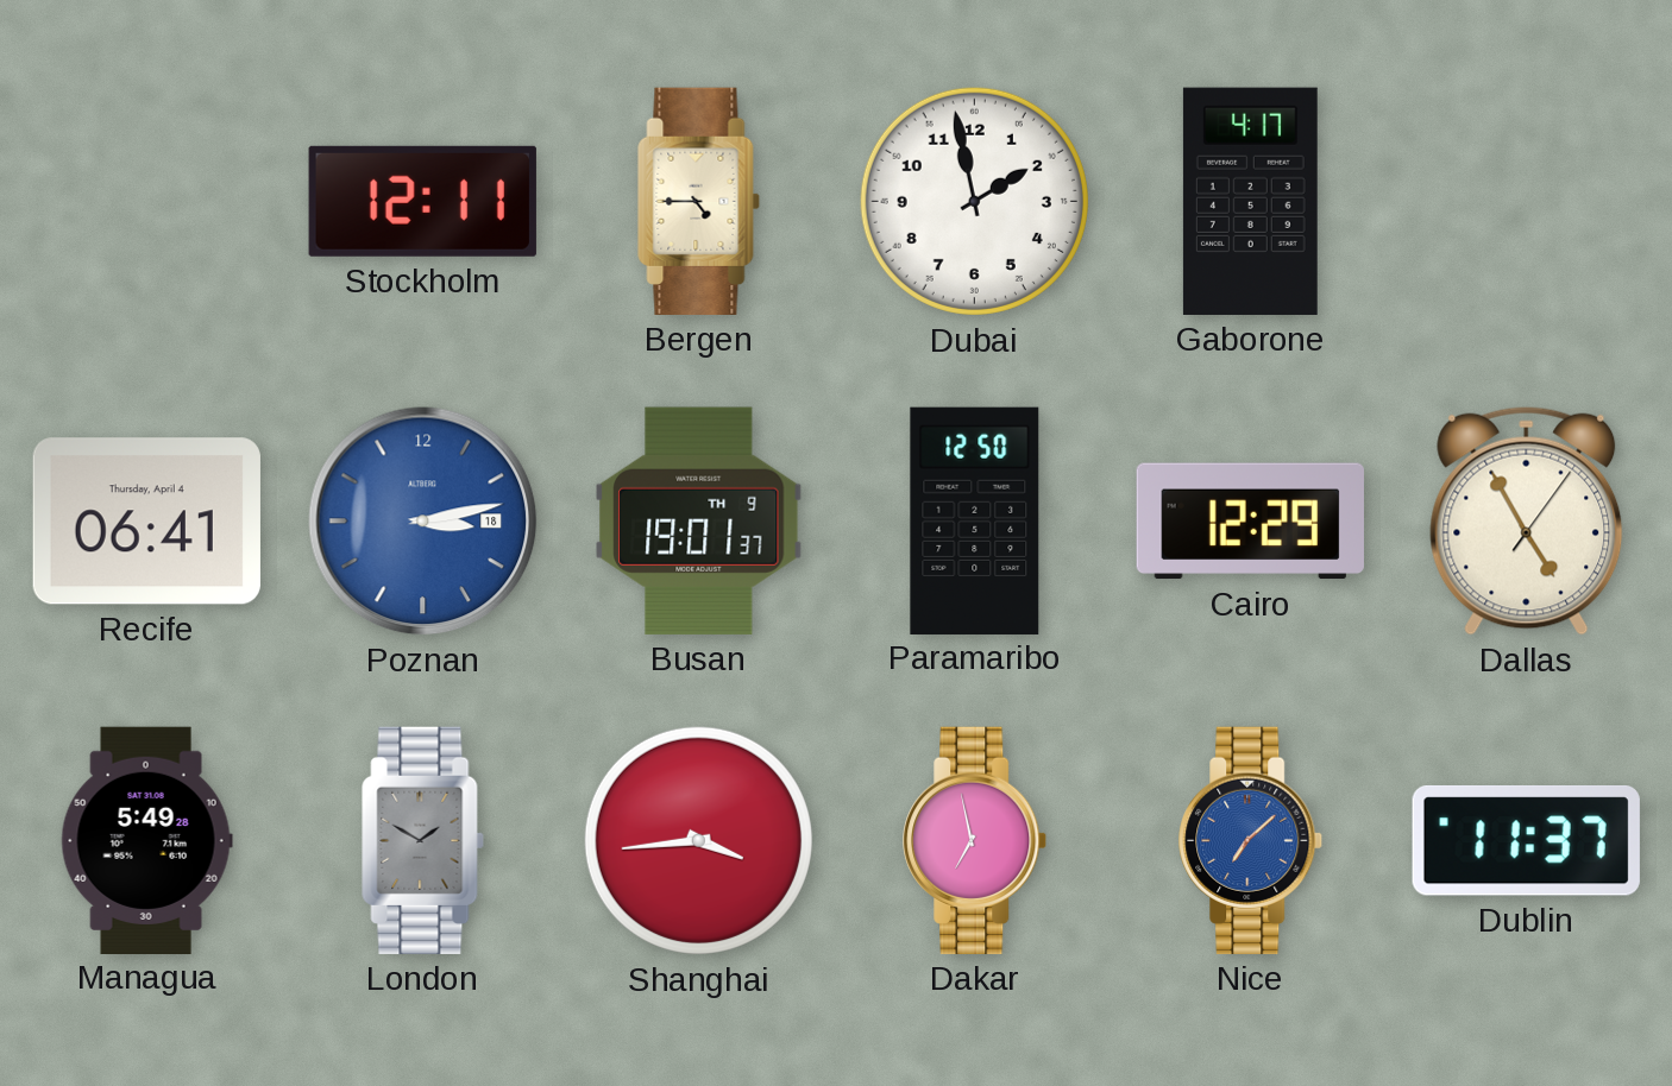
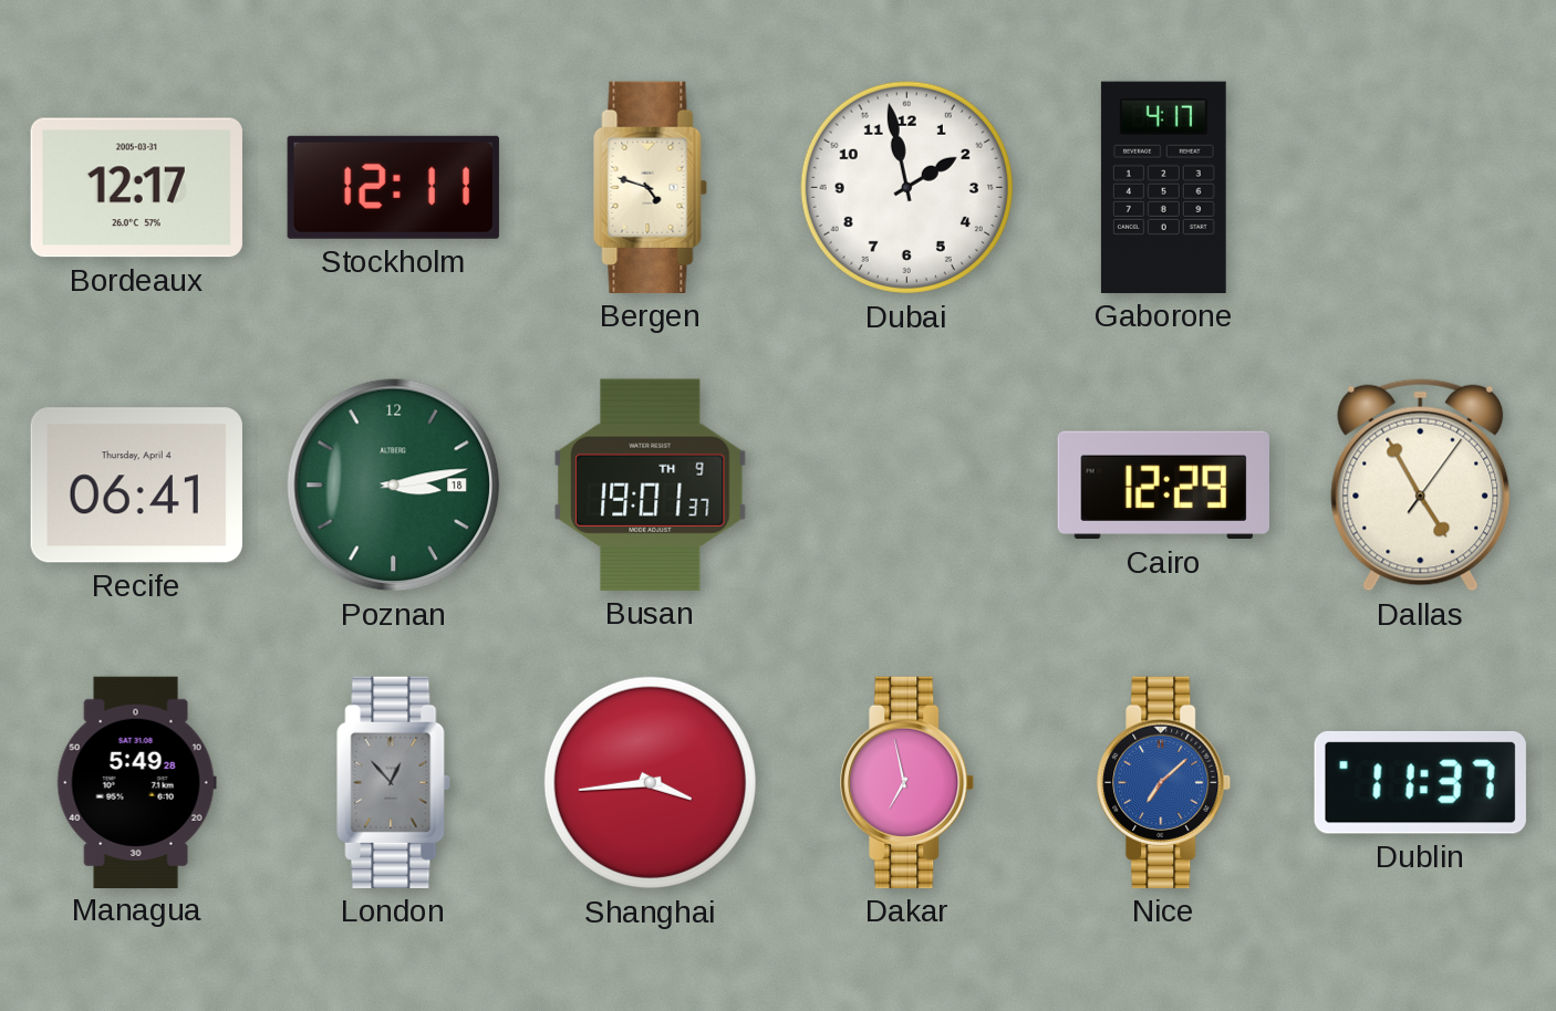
Bordeaux: none -> 12:17 (136, 188)
Bergen: 4:45 -> 4:48 (651, 187)
Poznan dial: blue -> green (394, 486)
Paramaribo: 12:50 -> none (975, 520)
London: 1:50 -> 12:53 (394, 782)
